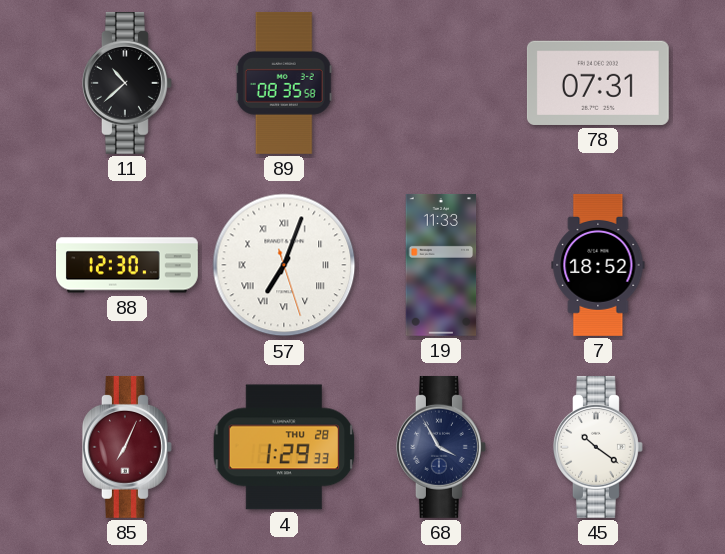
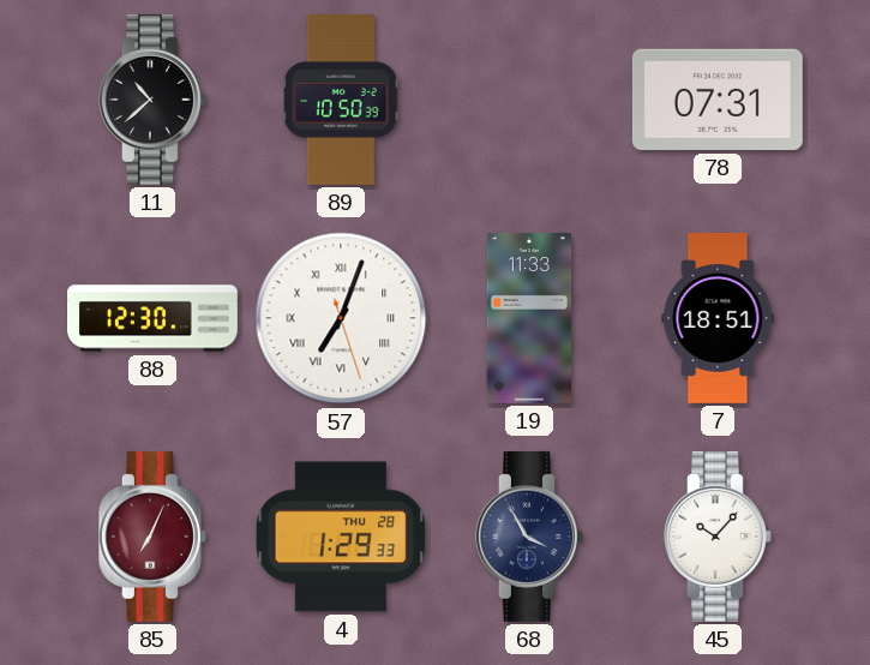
89: 08:35 -> 10:50 (341, 100)
7: 18:52 -> 18:51 (718, 318)
45: 10:21 -> 10:07 (718, 537)
